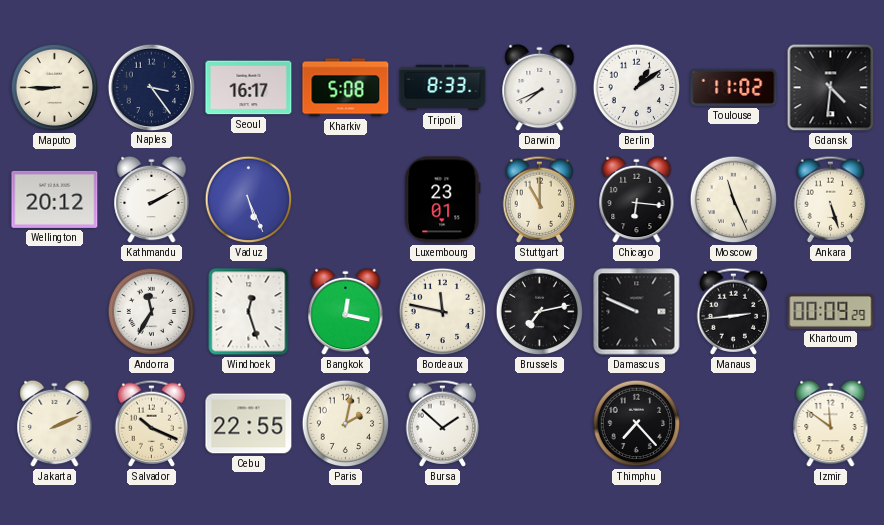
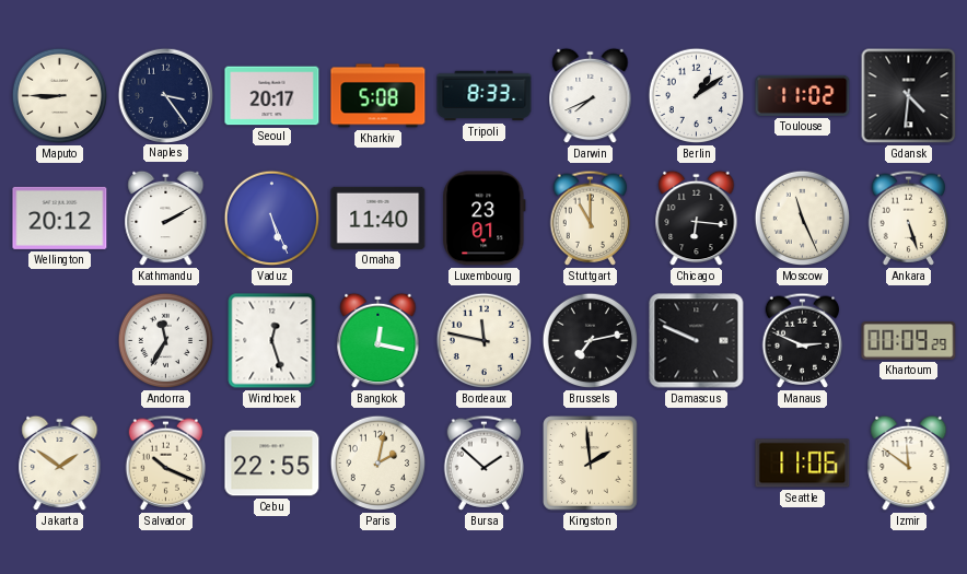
Seoul: 16:17 -> 20:17 (272, 96)
Omaha: none -> 11:40 (378, 218)
Manaus: 2:44 -> 2:49 (803, 340)
Jakarta: 2:11 -> 1:51 (60, 464)
Kingston: none -> 1:59 (591, 464)
Thimphu: 7:23 -> none (637, 424)
Seattle: none -> 11:06 (803, 464)
